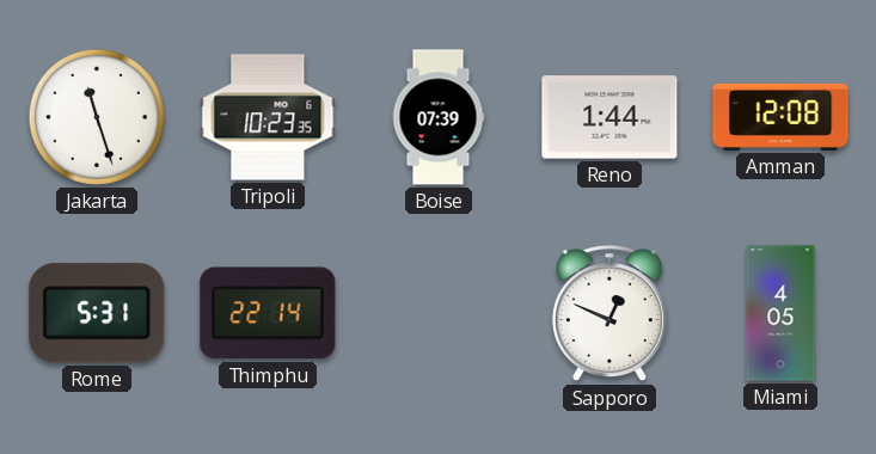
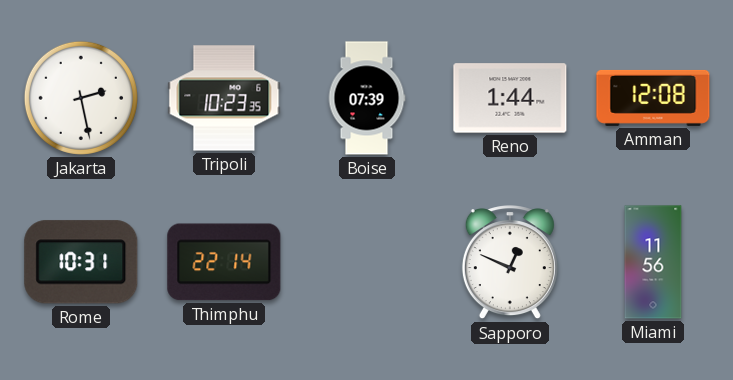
Jakarta: 11:27 -> 2:28 (81, 98)
Rome: 5:31 -> 10:31 (81, 262)
Miami: 4:05 -> 11:56 (653, 262)
